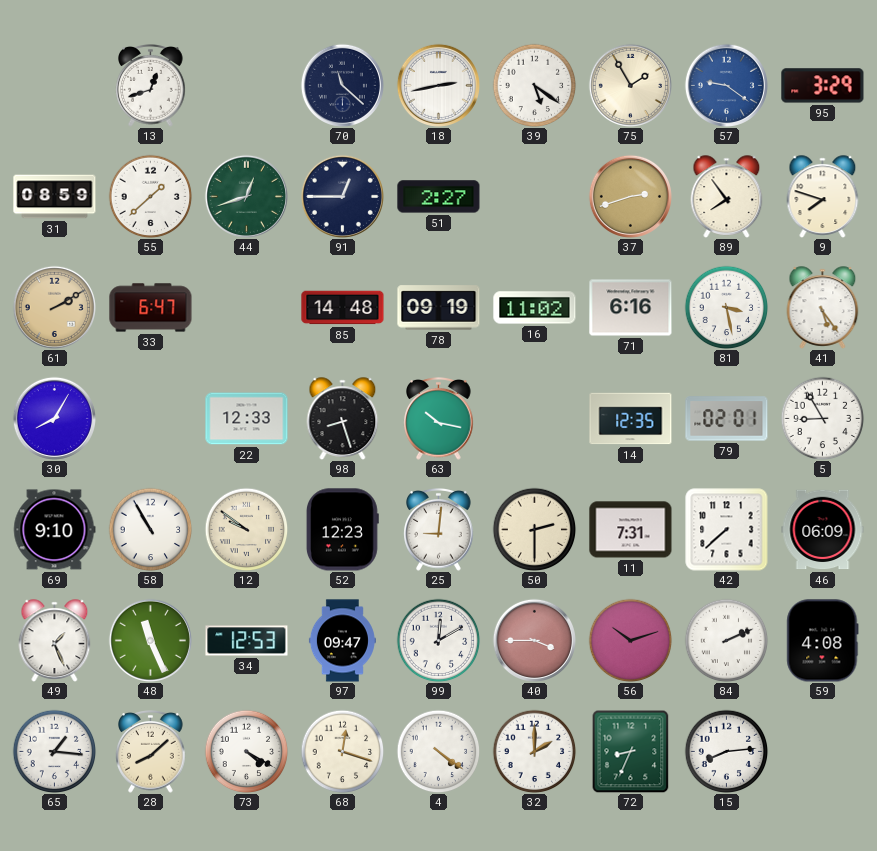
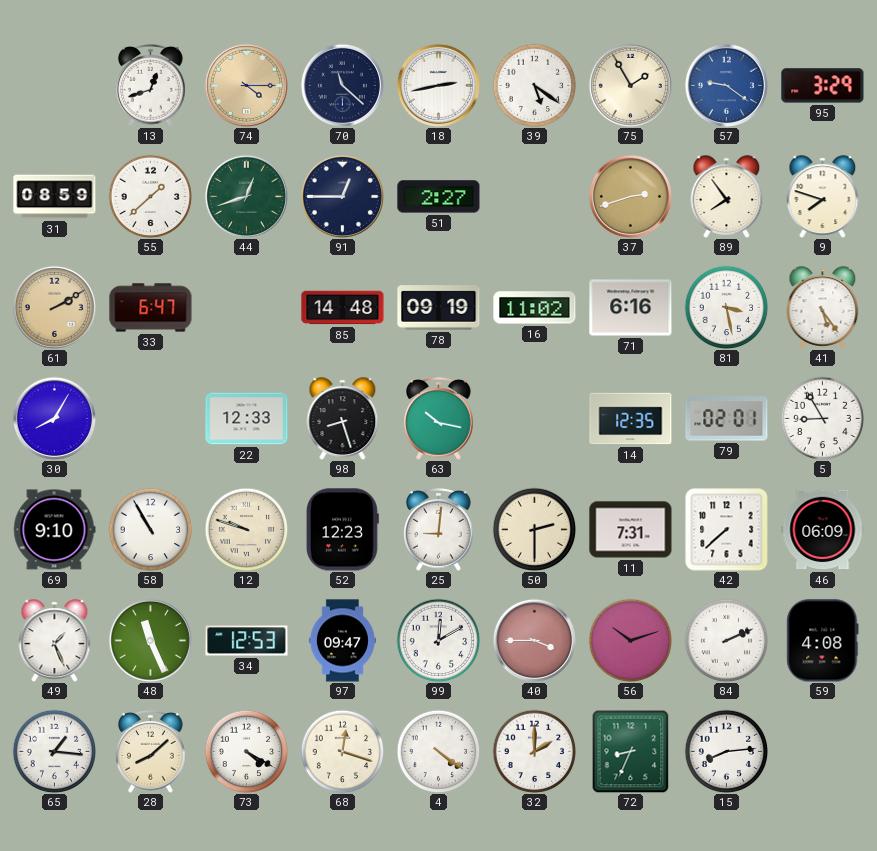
74: none -> 4:15 (246, 85)
12: 9:51 -> 9:48 (246, 529)
